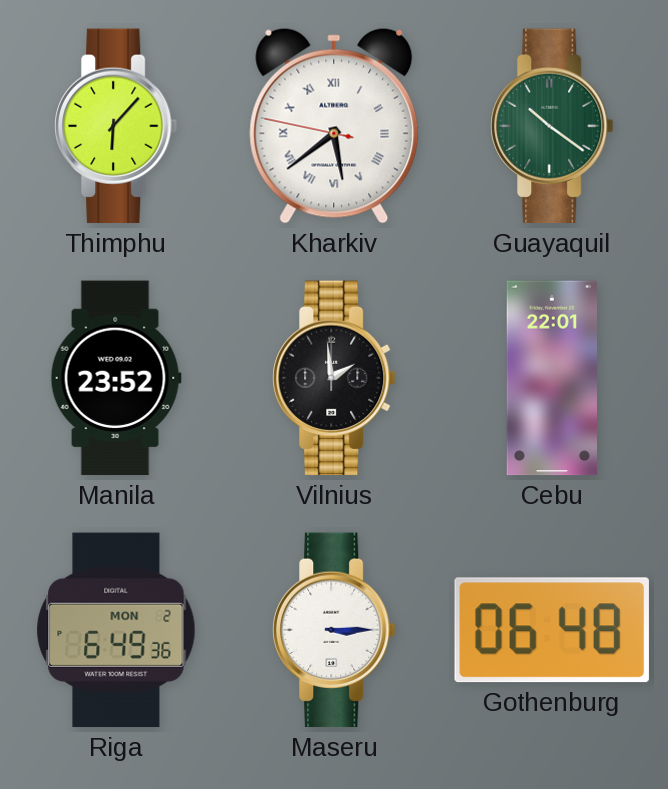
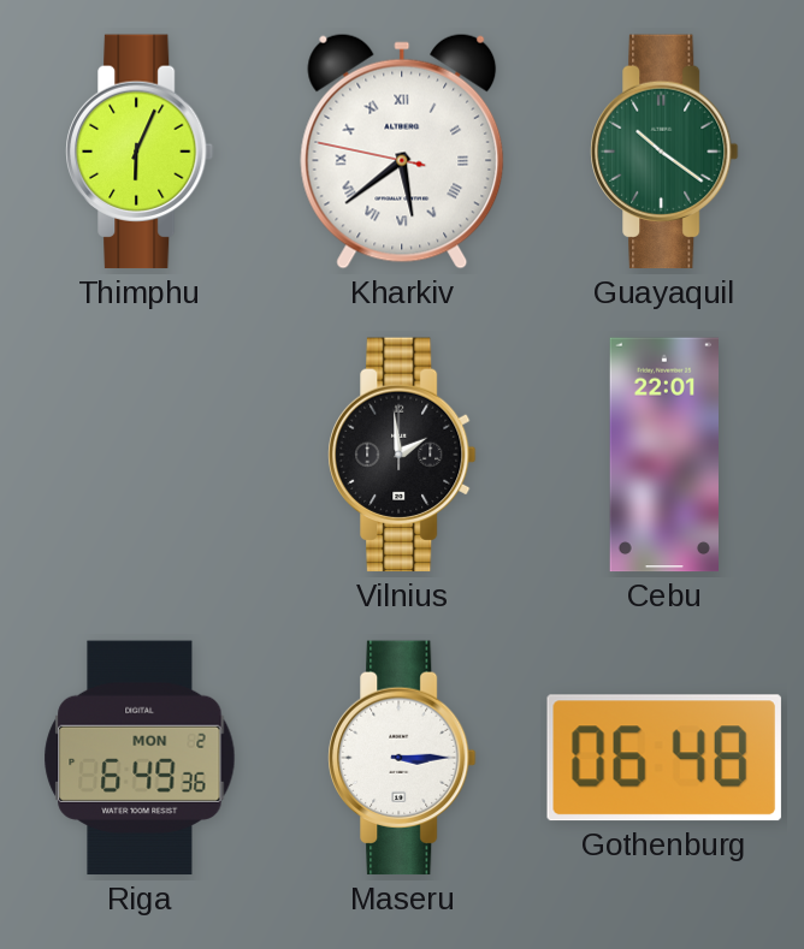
Thimphu: 6:07 -> 6:04 (141, 152)
Manila: 23:52 -> none (116, 378)
